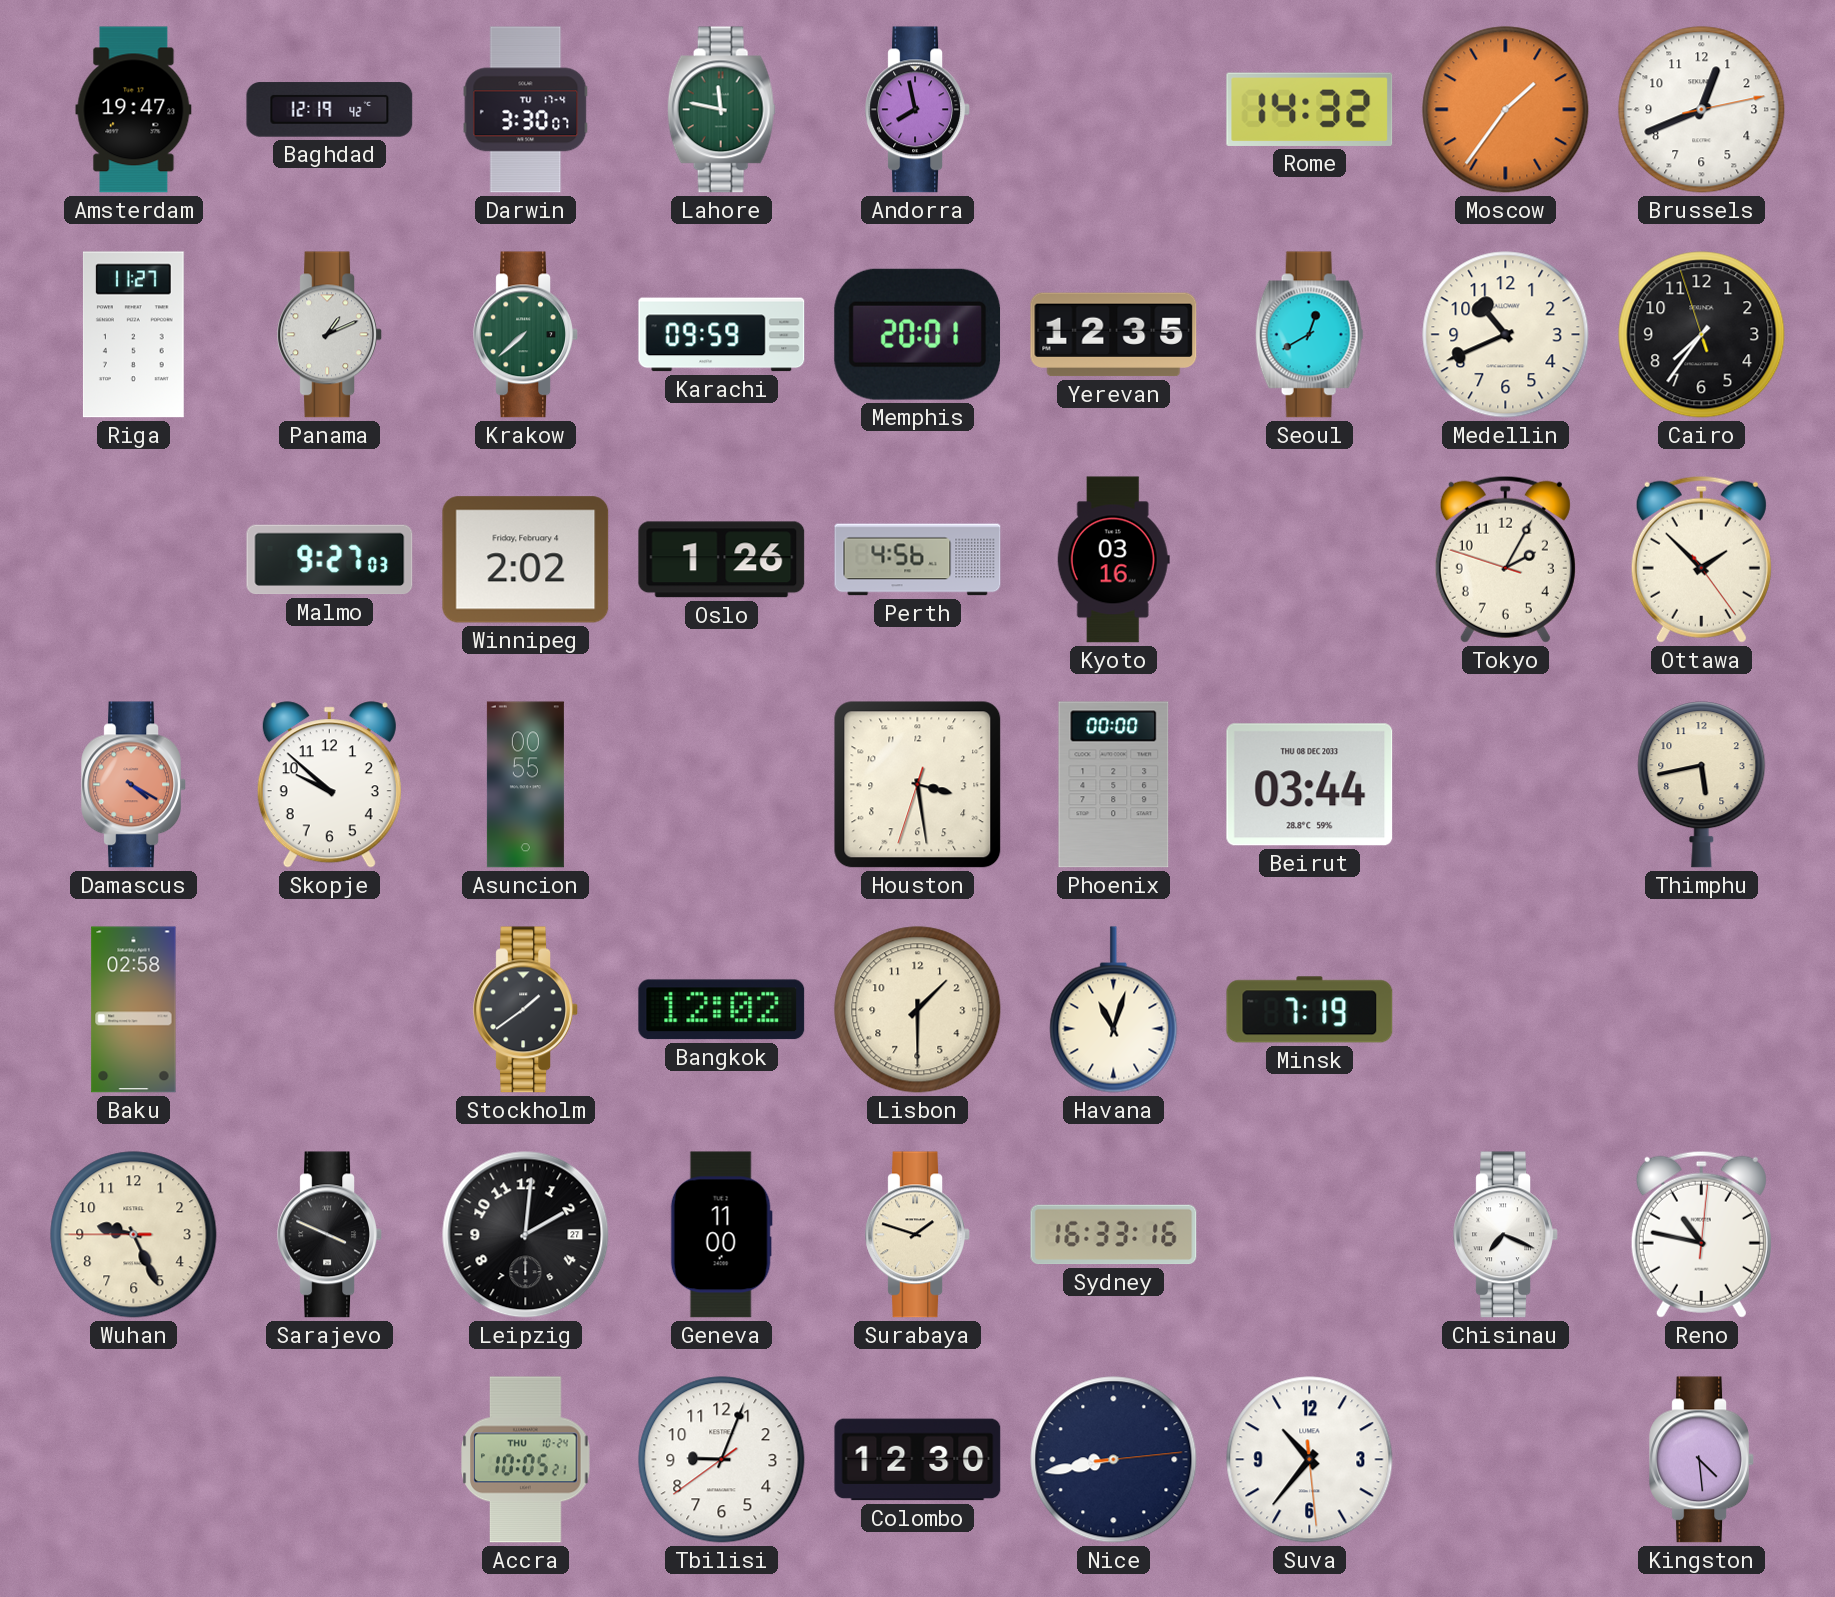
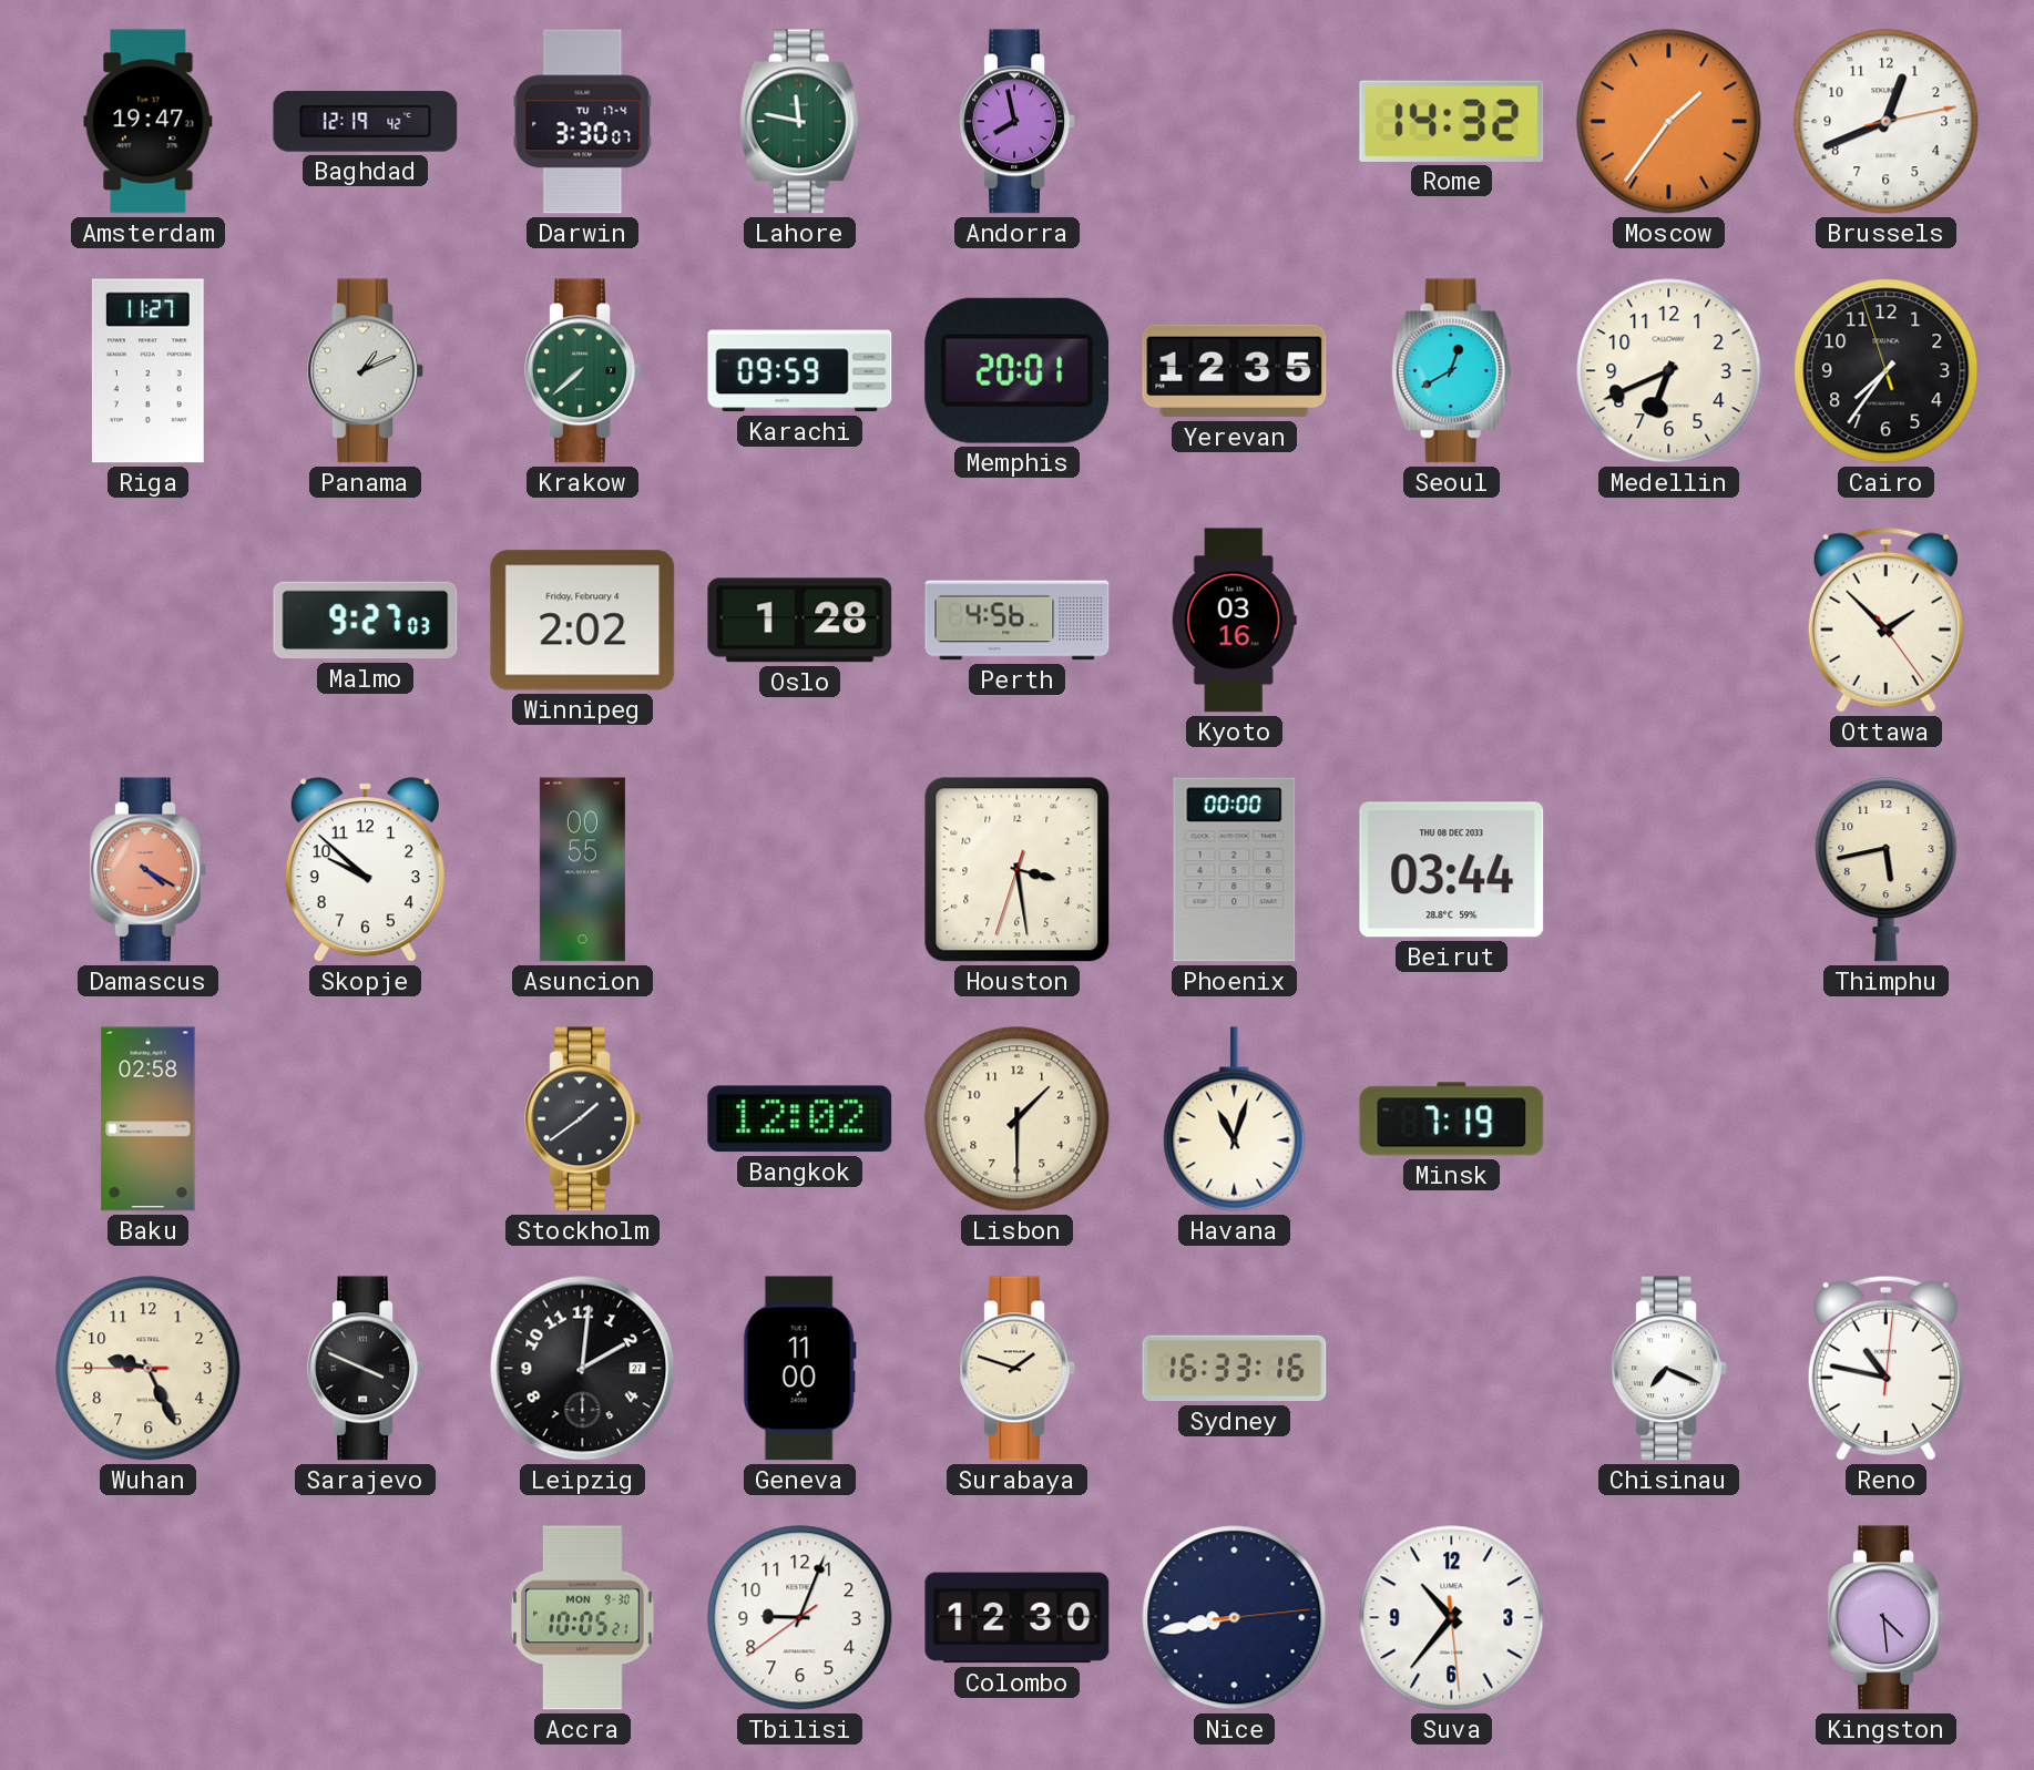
Medellin: 10:41 -> 6:41 (1669, 371)
Oslo: 1:26 -> 1:28 (800, 621)
Tokyo: 2:04 -> none (1505, 559)
Accra date: THU 10-24 -> MON 9-30 (583, 1618)
